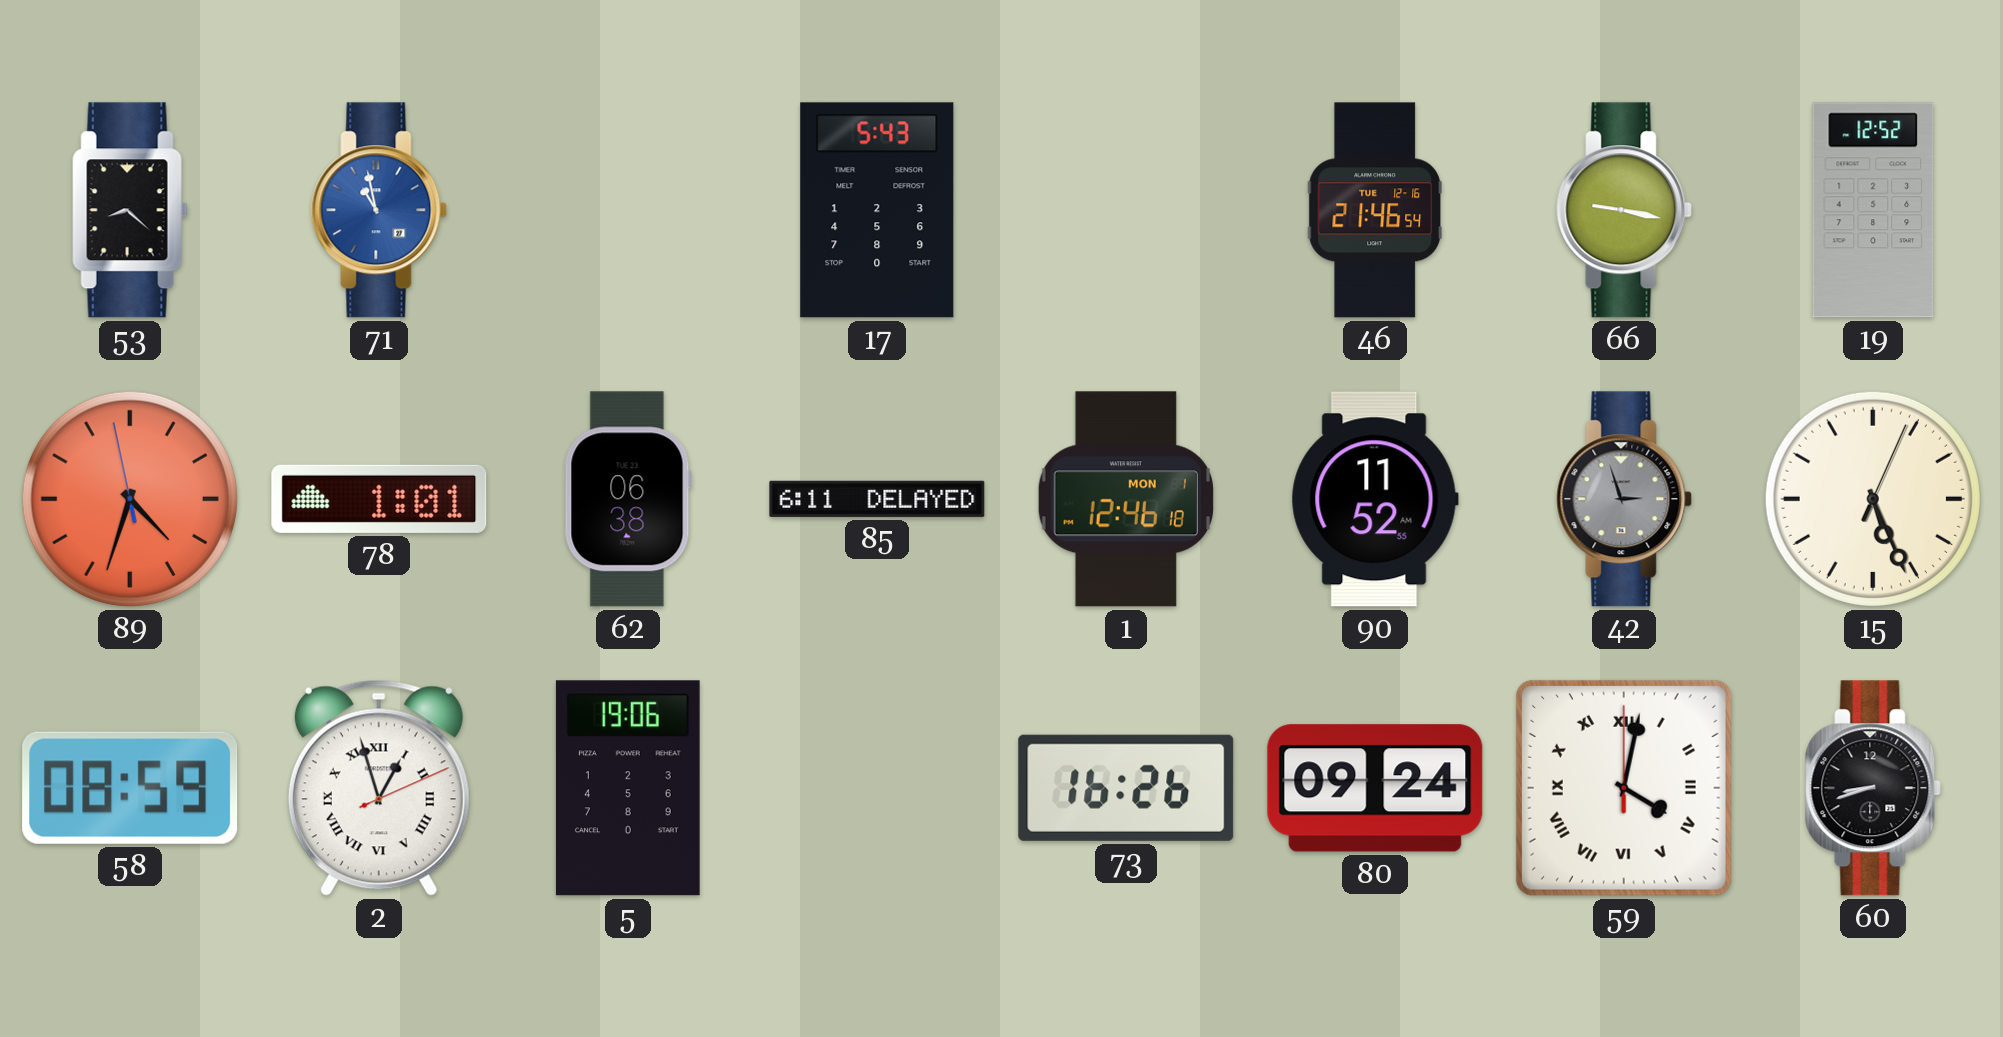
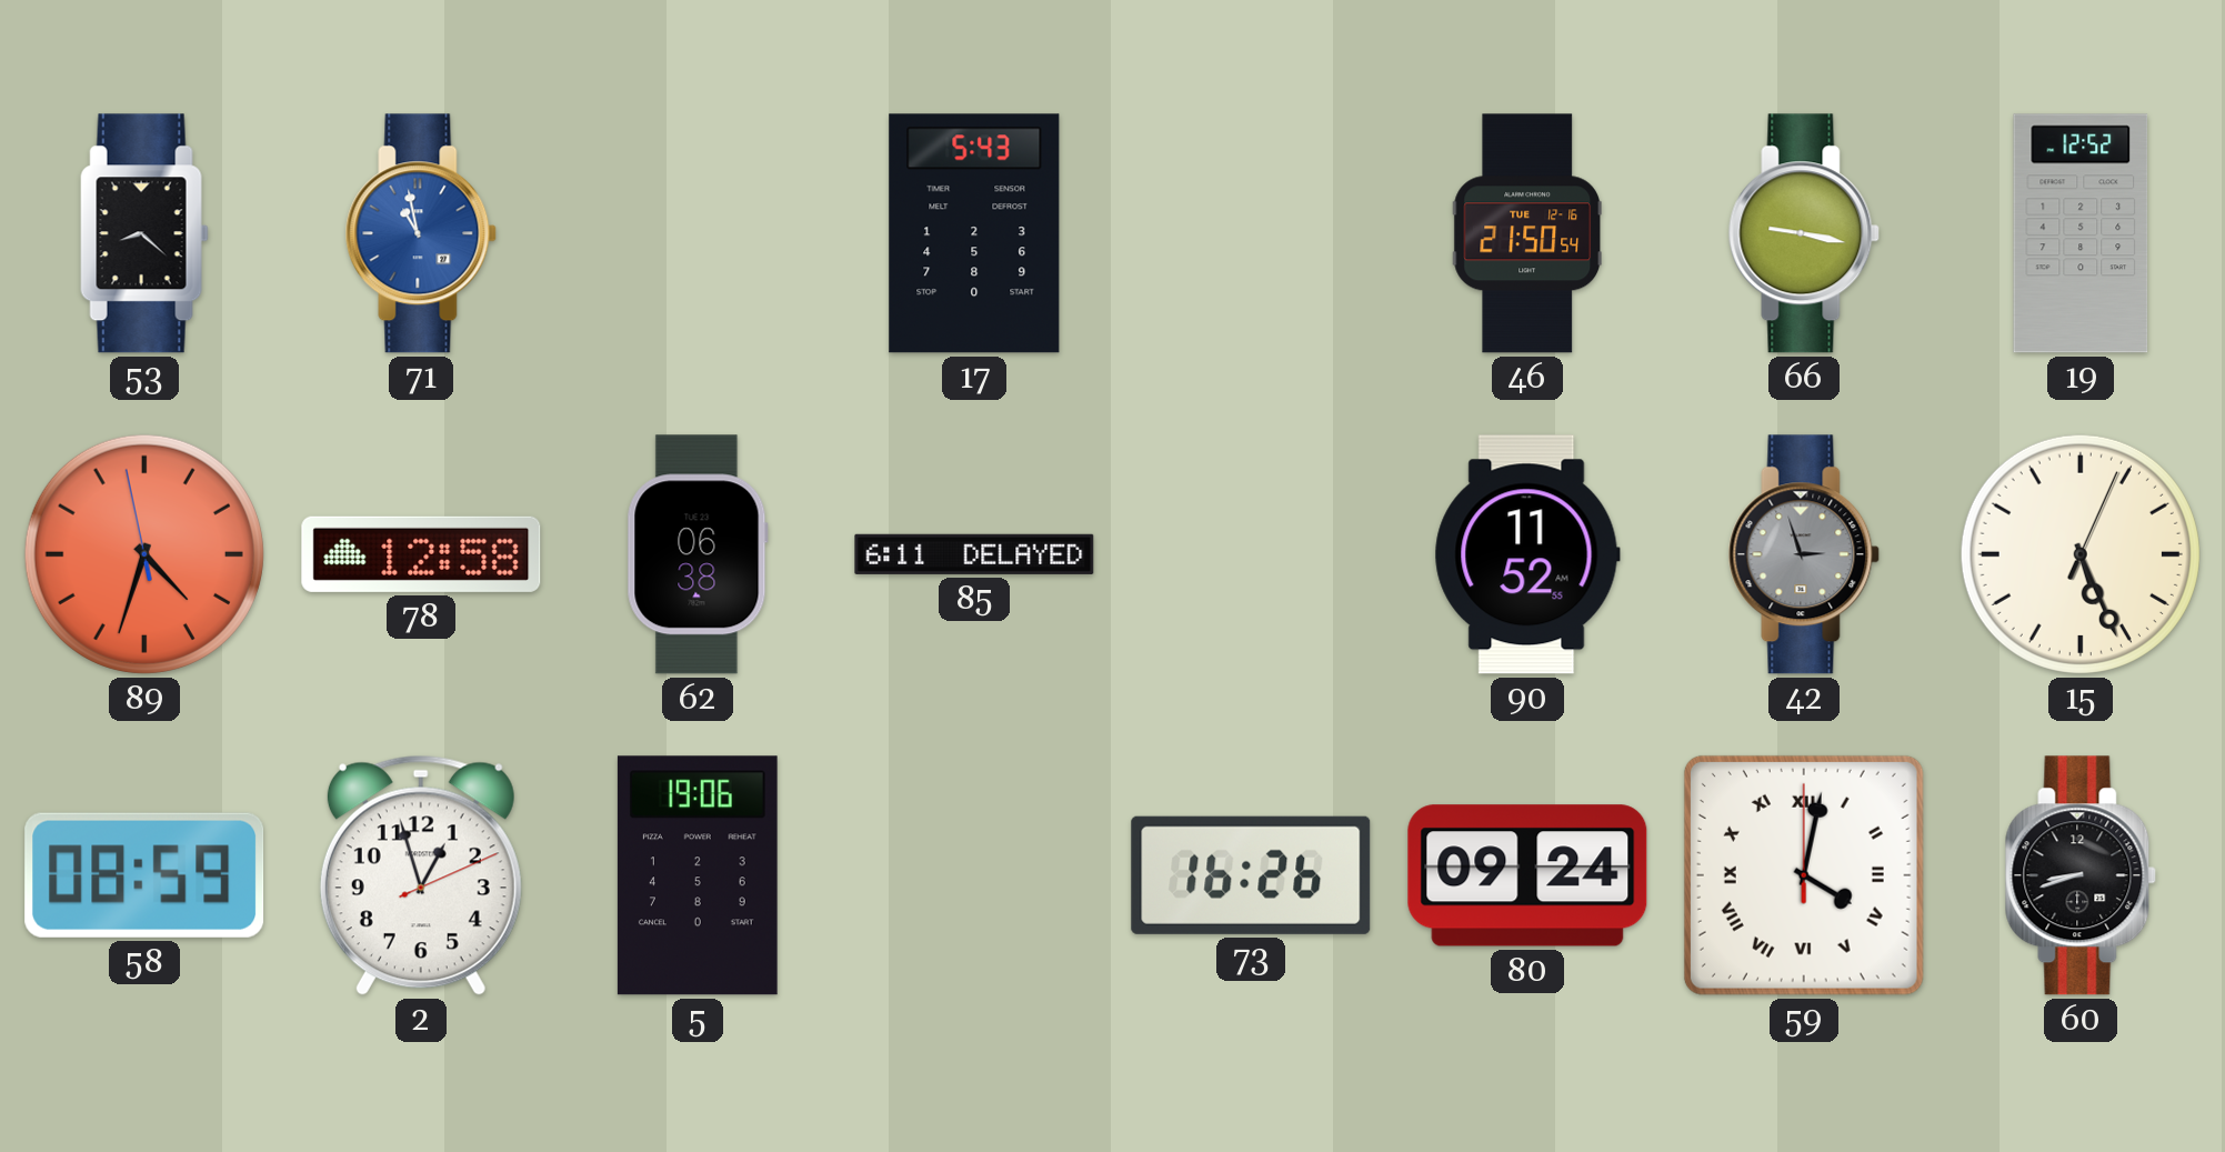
46: 21:46 -> 21:50 (1526, 233)
78: 1:01 -> 12:58 (421, 554)
1: 12:46 -> none (1125, 499)
2 numerals: Roman -> Arabic (421, 875)
